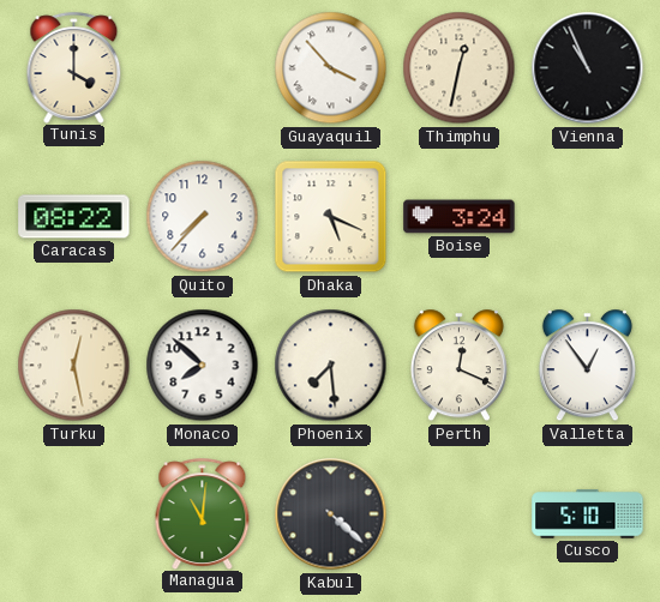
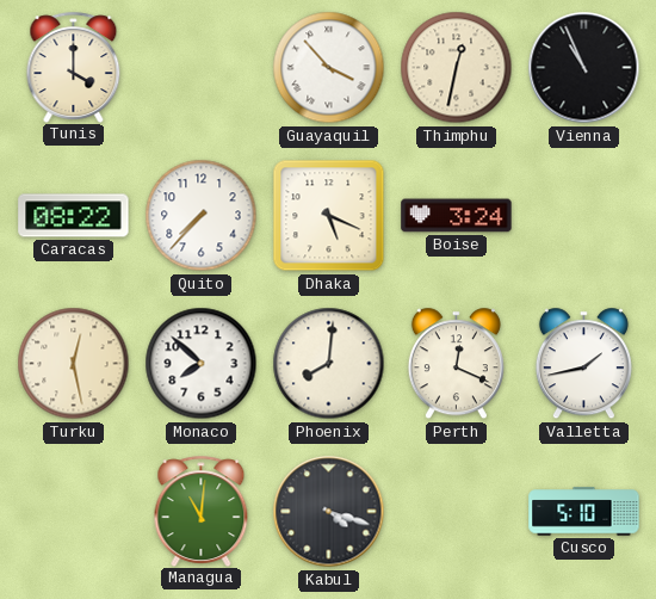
Phoenix: 7:29 -> 8:01 (329, 364)
Valletta: 12:54 -> 1:43 (583, 364)
Kabul: 4:22 -> 4:18 (329, 512)
